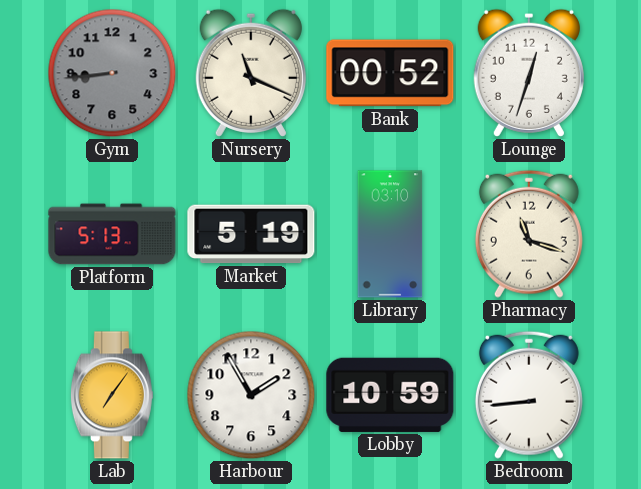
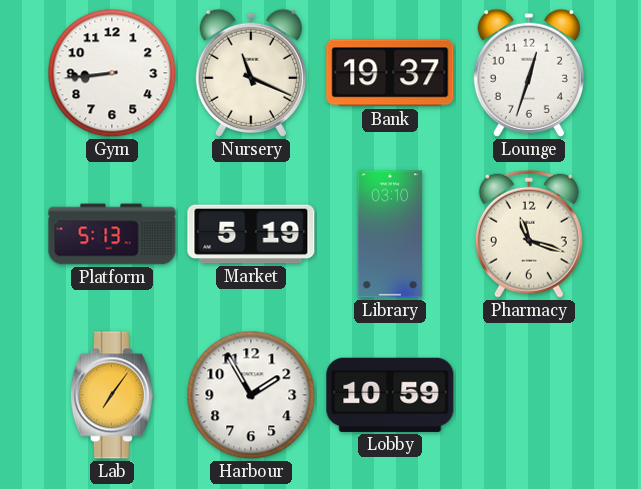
Gym dial: grey -> white (112, 73)
Bank: 00:52 -> 19:37 (390, 73)
Bedroom: 8:44 -> none (529, 395)
